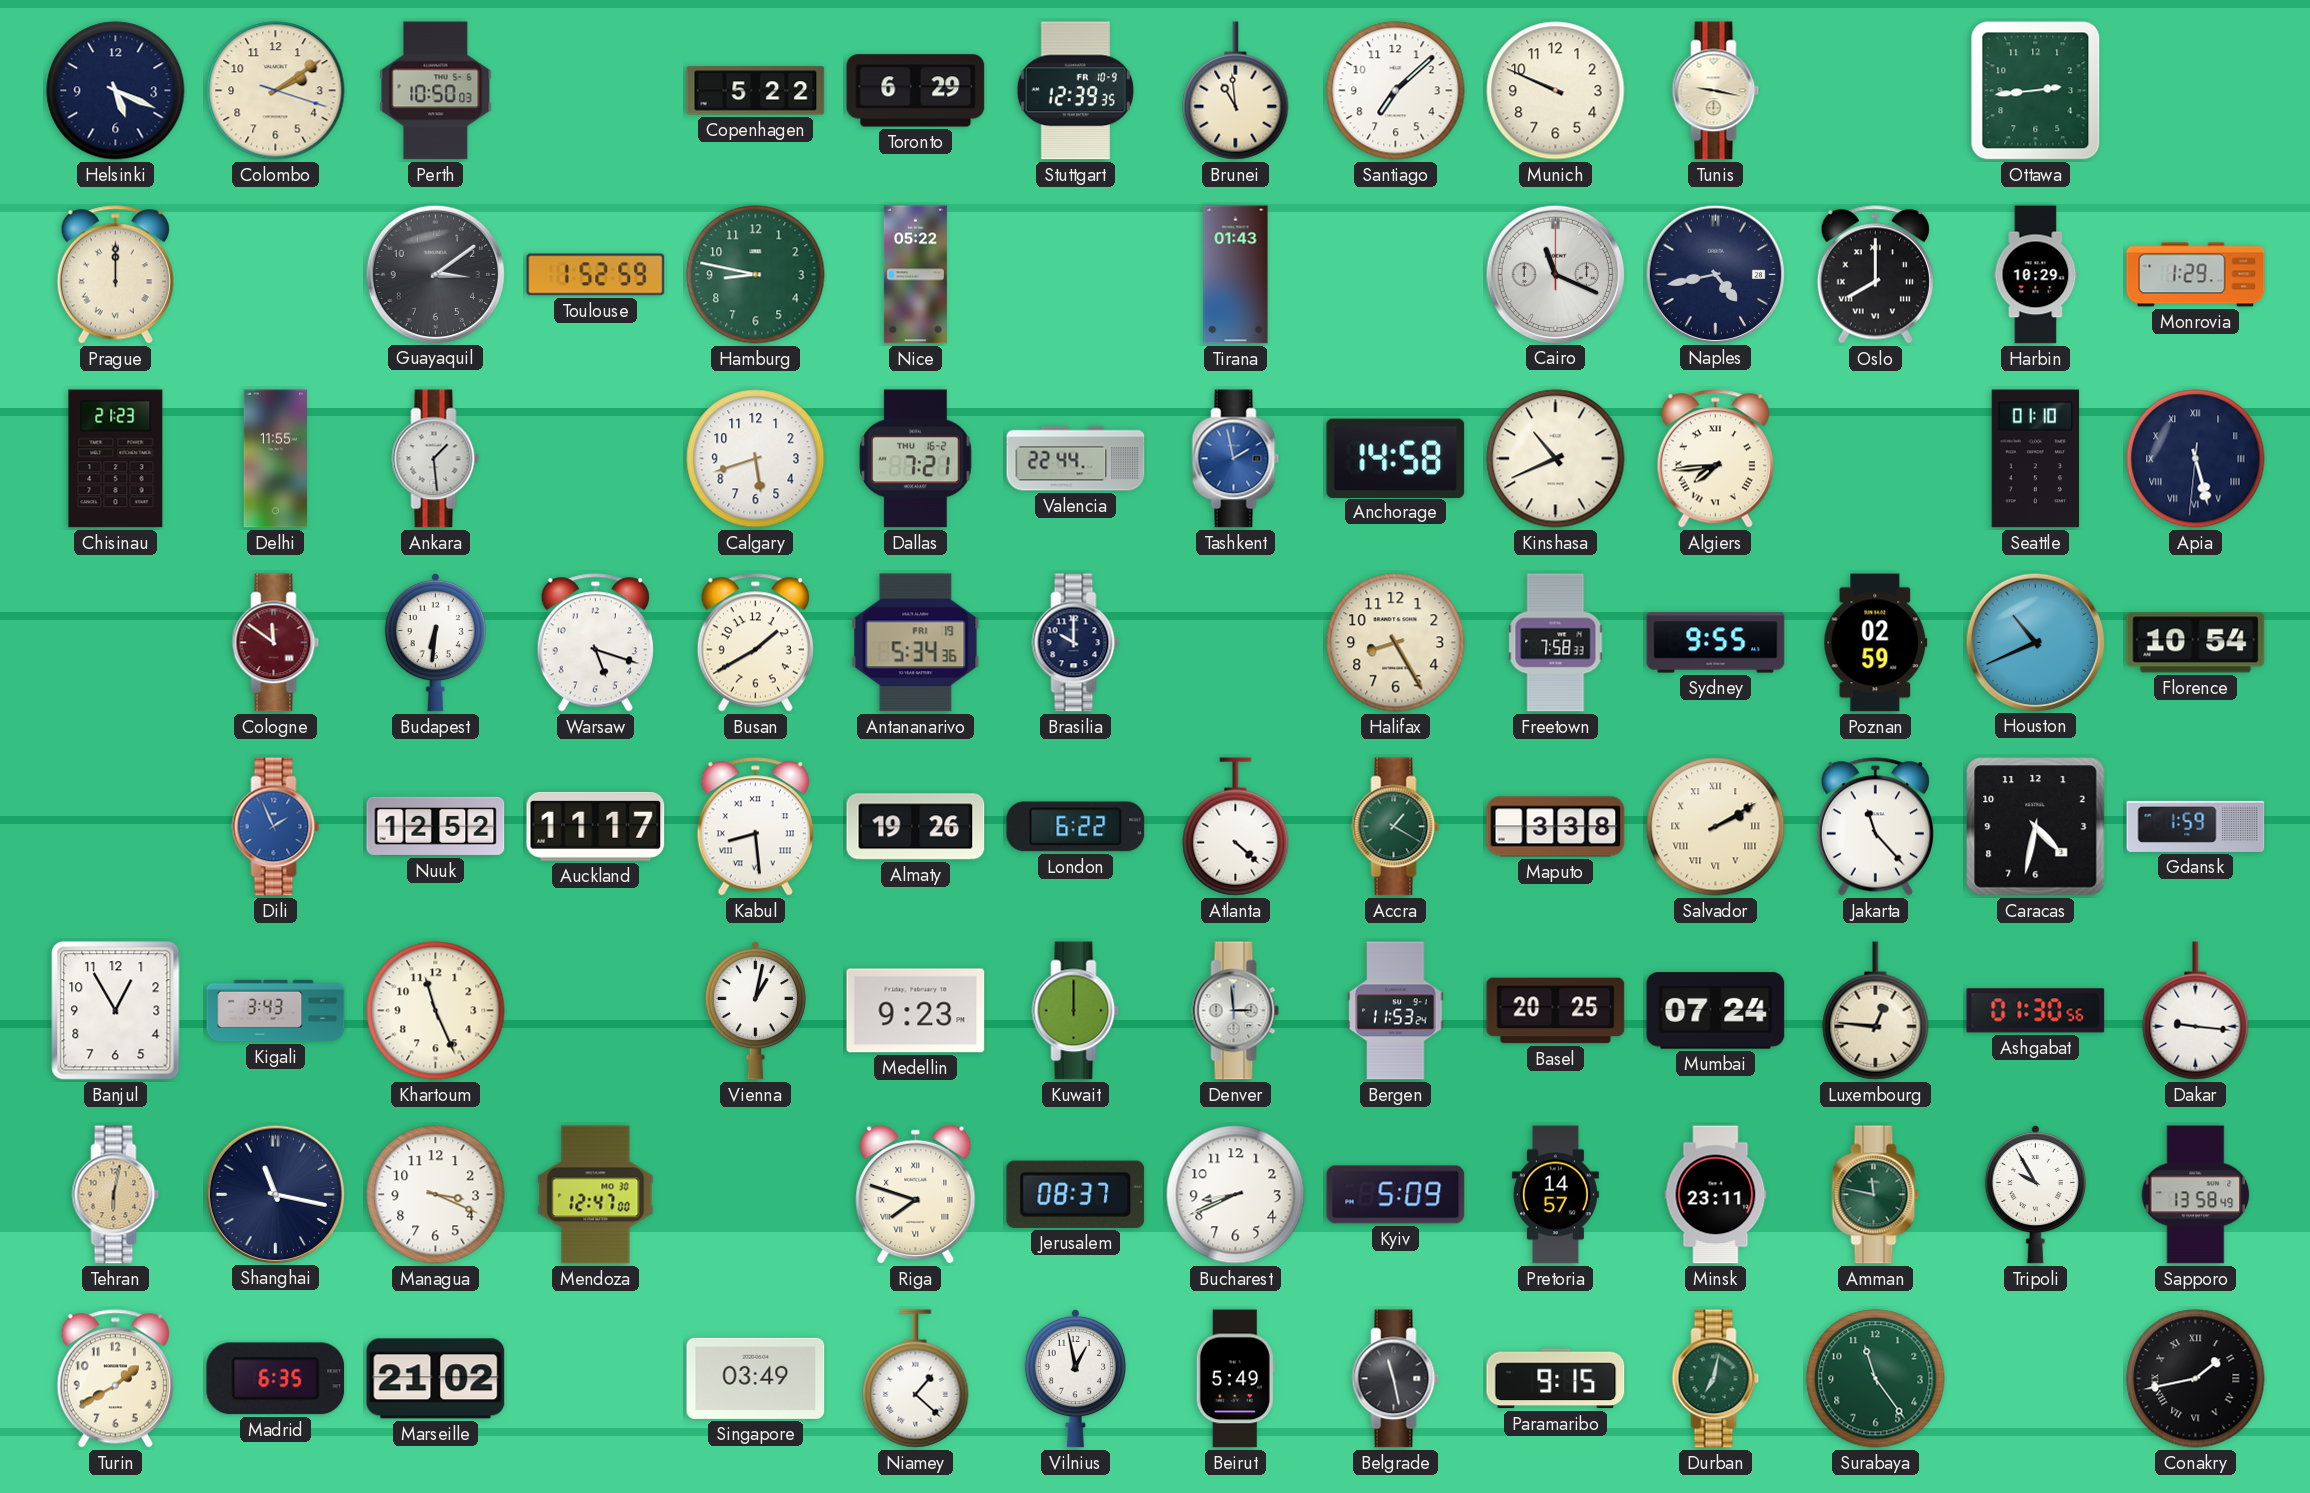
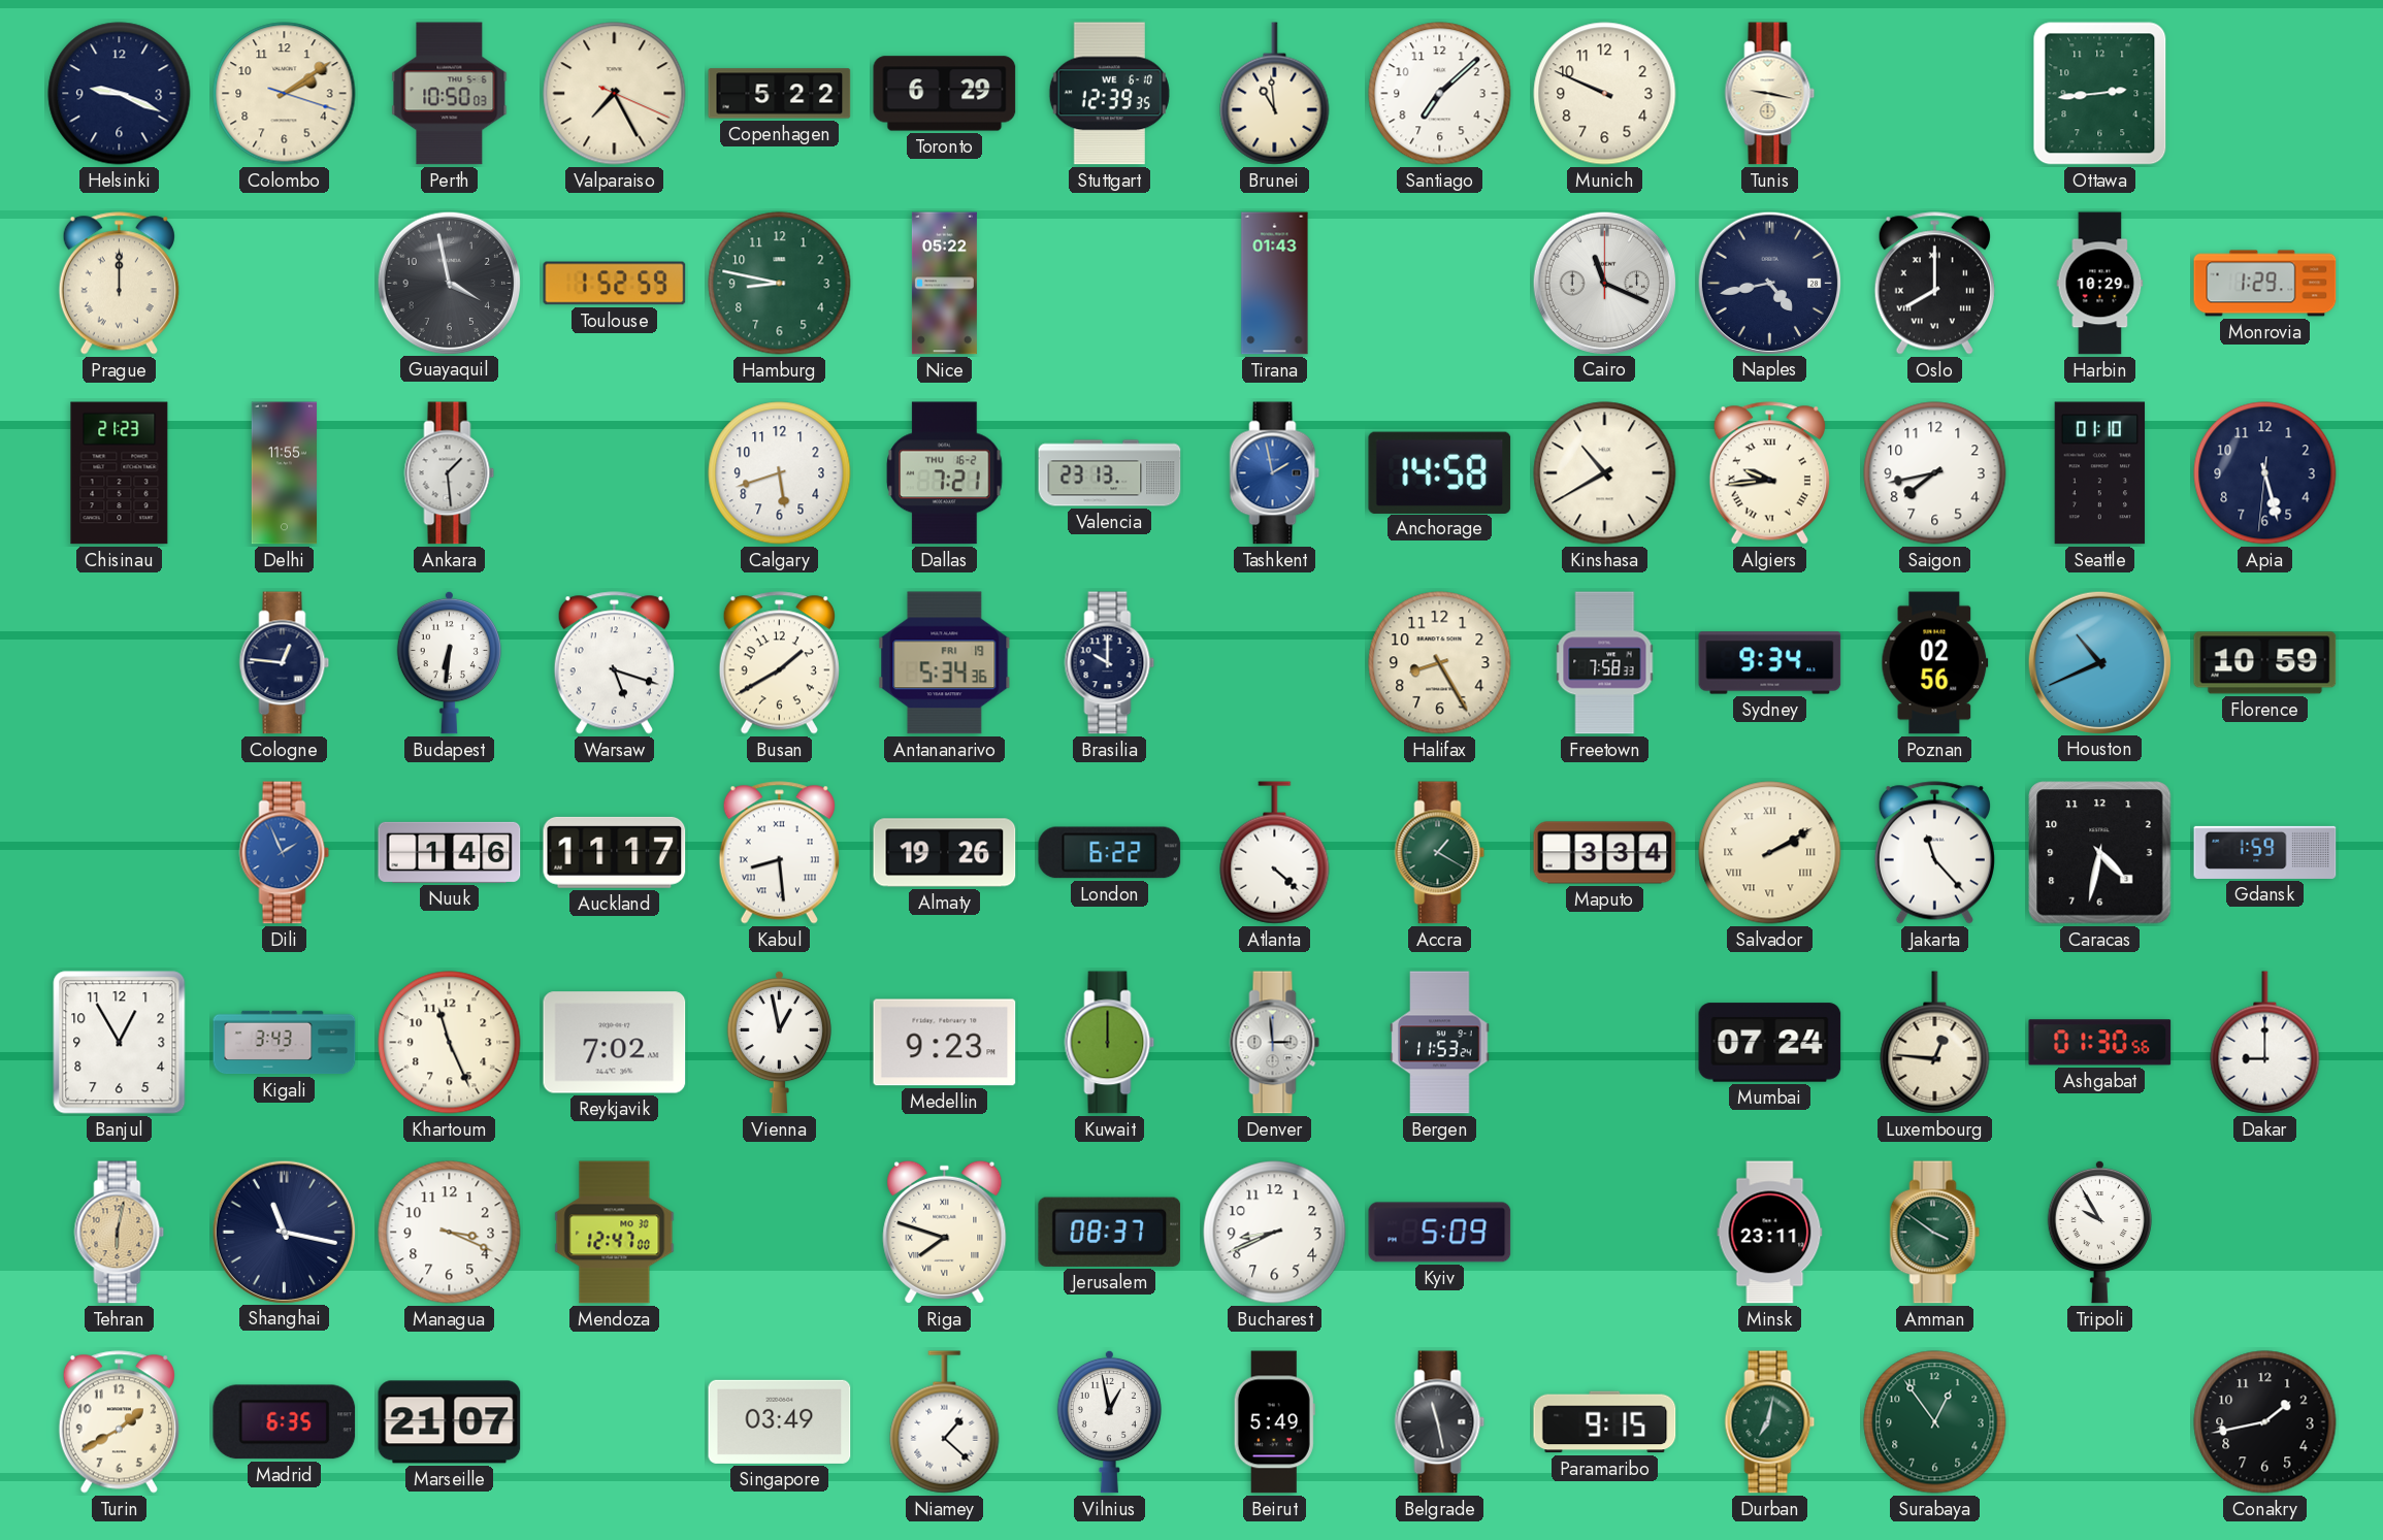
Helsinki: 5:19 -> 9:19 (120, 94)
Valparaiso: none -> 7:25 (615, 94)
Stuttgart date: FR 10-9 -> WE 6-10 (1109, 94)
Guayaquil: 3:09 -> 3:58 (449, 283)
Valencia: 22:44 -> 23:13 (1110, 473)
Kinshasa: 10:41 -> 10:40 (1605, 473)
Algiers: 7:44 -> 9:44 (1769, 473)
Saigon: none -> 7:43 (1935, 473)
Apia numerals: Roman -> Arabic (2265, 473)
Cologne: 11:51 -> 12:46 (285, 663)
Cologne dial: burgundy -> navy (285, 663)
Sydney: 9:55 -> 9:34 (1770, 663)
Poznan: 02:59 -> 02:56 (1935, 663)
Florence: 10:54 -> 10:59 (2265, 663)
Nuuk: 12:52 -> 1:46 (450, 852)
Maputo: 3:38 -> 3:34 (1605, 853)
Reykjavik: none -> 7:02 (615, 1043)
Vienna: 1:02 -> 12:58 (779, 1042)
Basel: 20:25 -> none (1556, 1011)
Dakar: 9:16 -> 9:00 (2265, 1043)
Pretoria: 14:57 -> none (1555, 1195)
Amman: 11:47 -> 3:51 (1935, 1233)
Sapporo: 13:58 -> none (2196, 1195)
Marseille: 21:02 -> 21:07 (450, 1422)
Surabaya: 11:24 -> 12:54 (1935, 1422)
Conakry numerals: Roman -> Arabic (2265, 1422)
